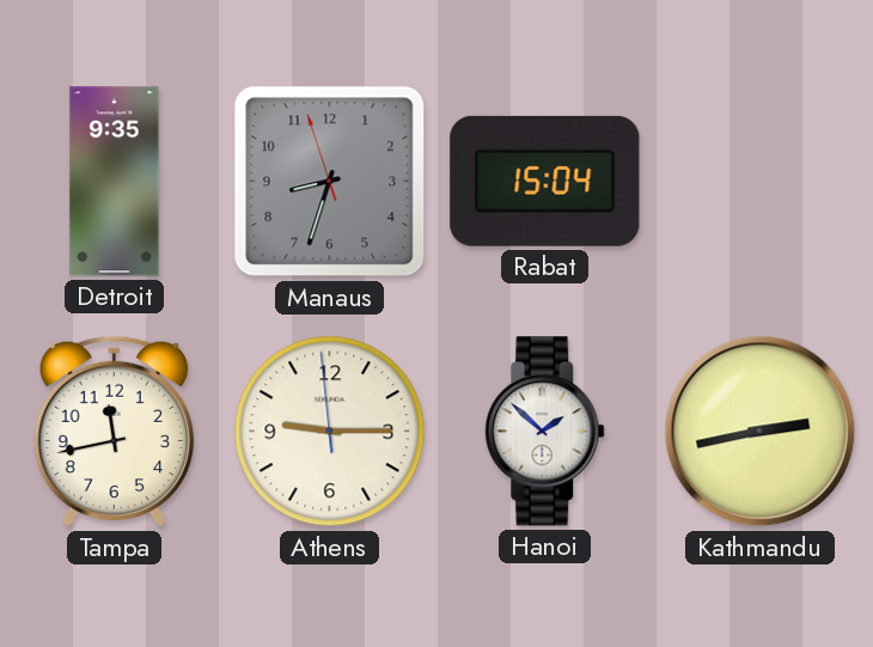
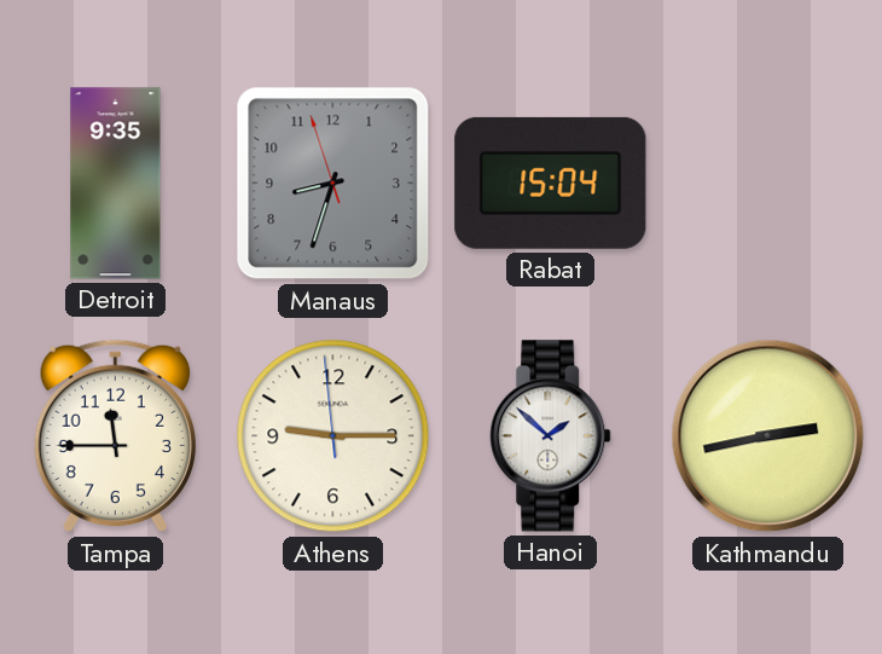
Tampa: 11:43 -> 11:45 (115, 436)
